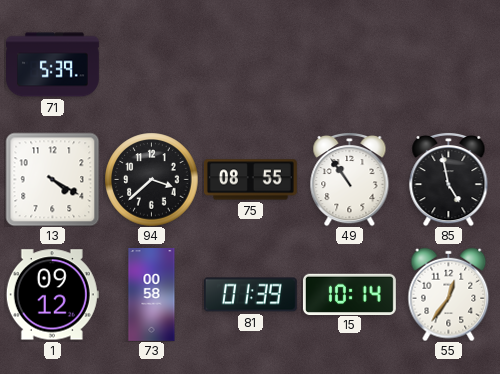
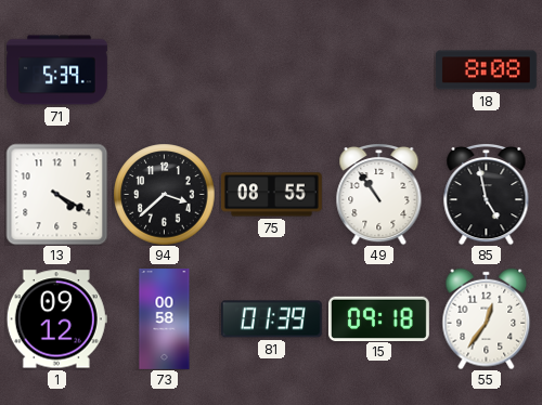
18: none -> 8:08 (486, 70)
15: 10:14 -> 09:18 (378, 318)
